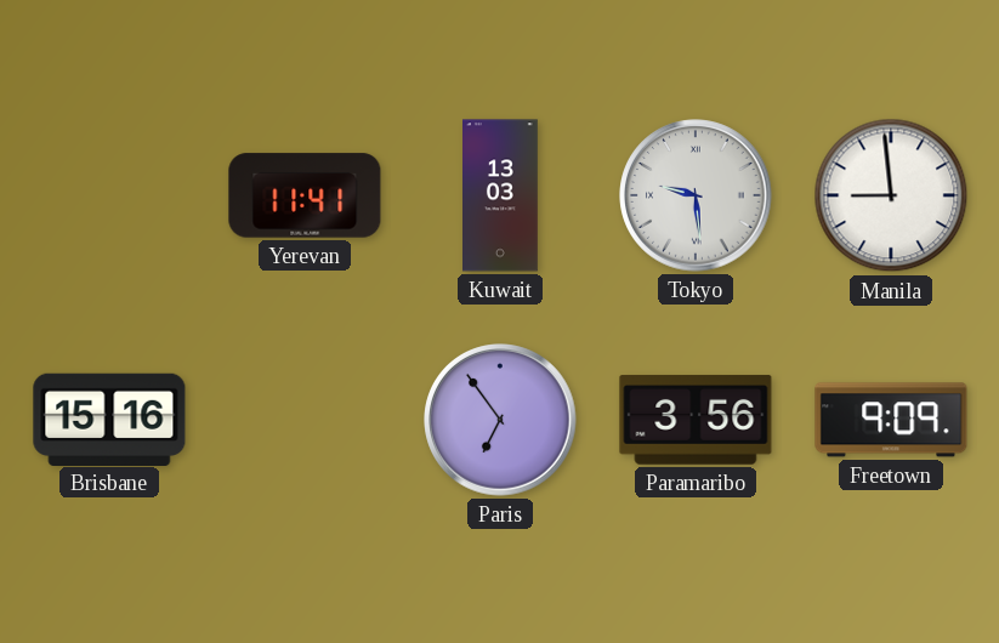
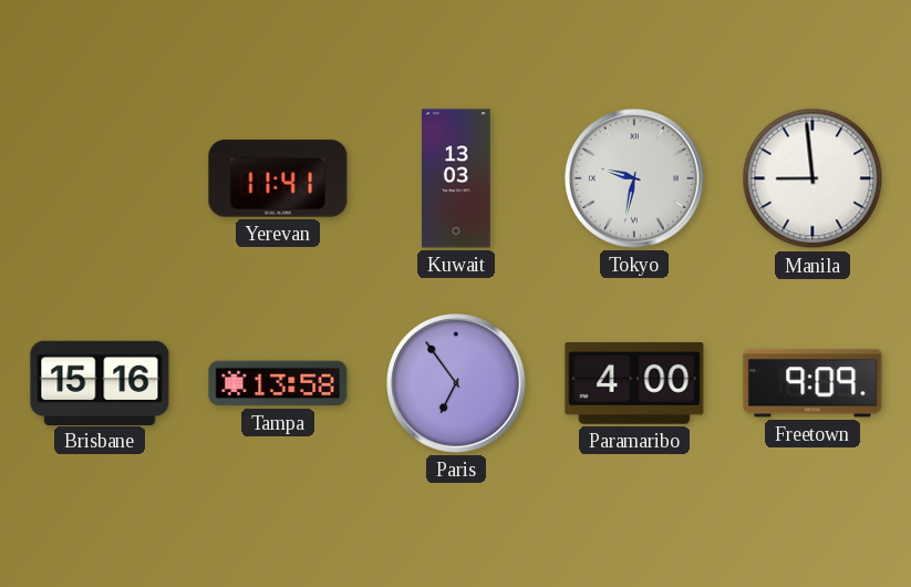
Tokyo: 9:29 -> 9:32 (634, 178)
Tampa: none -> 13:58 (278, 383)
Paramaribo: 3:56 -> 4:00 (634, 383)
